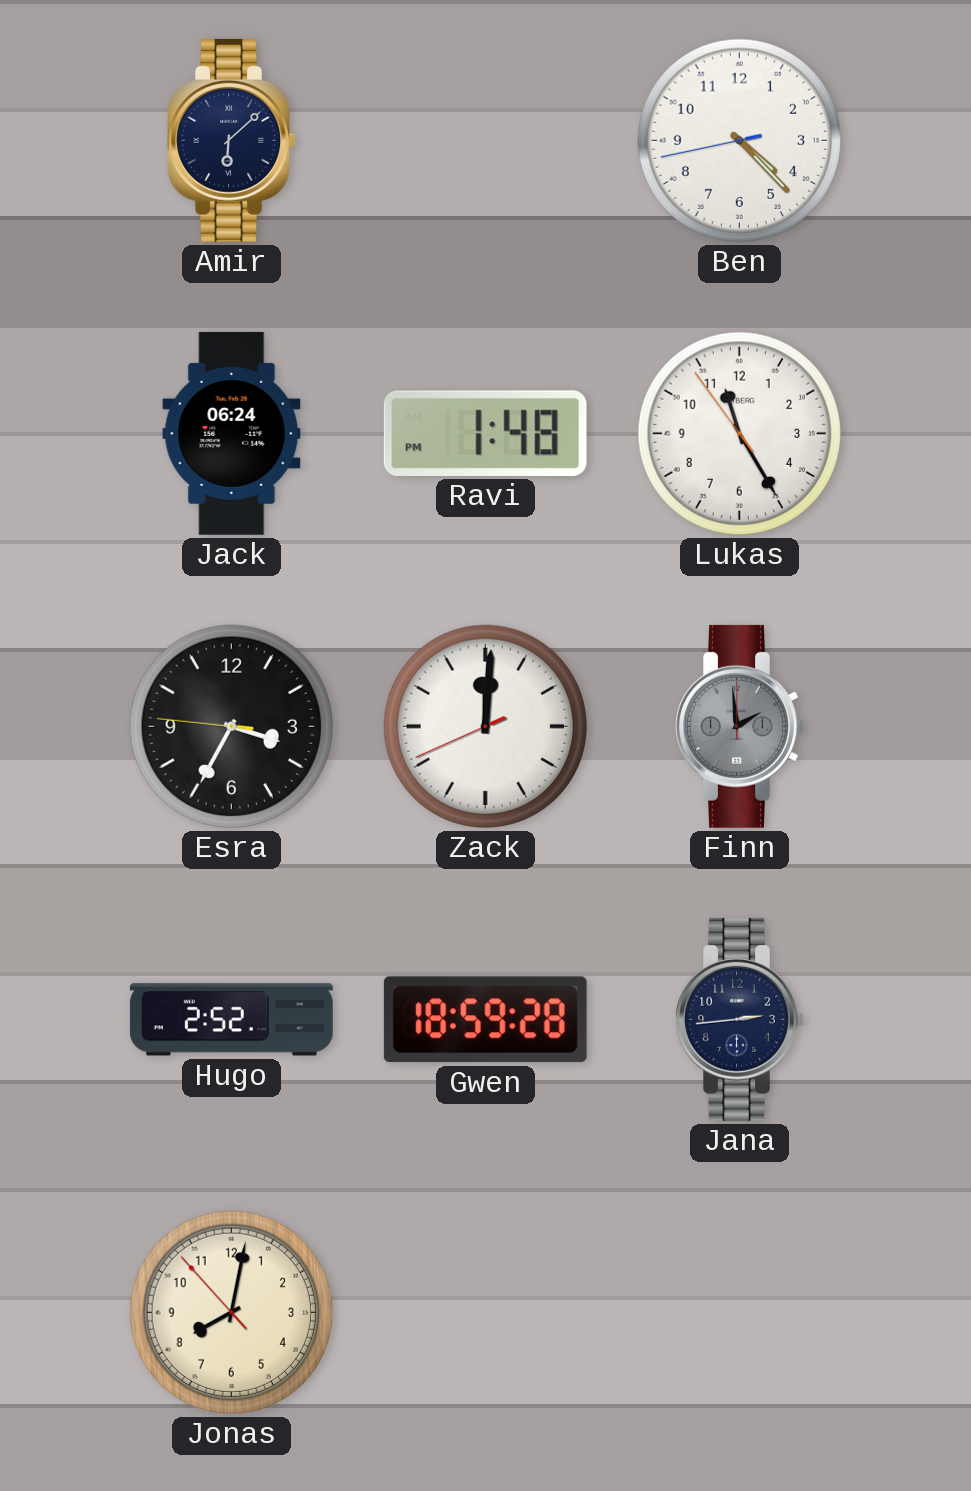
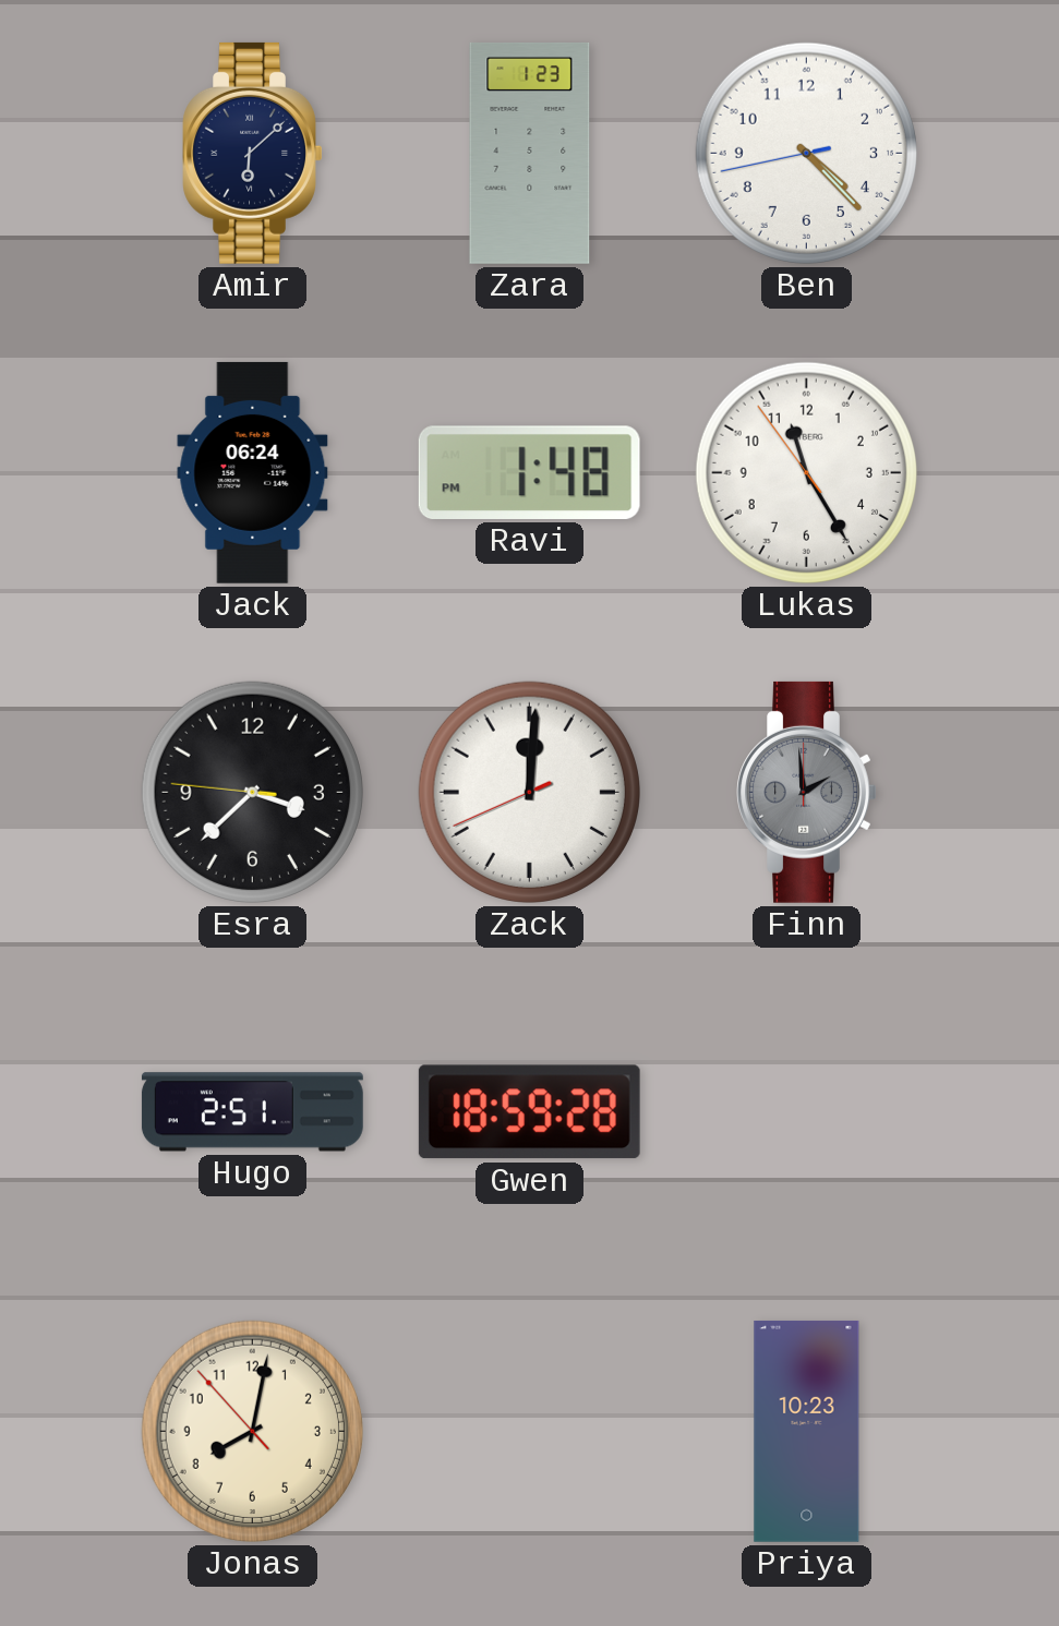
Zara: none -> 1:23 (530, 153)
Esra: 3:34 -> 3:37 (252, 792)
Hugo: 2:52 -> 2:51 (252, 1112)
Jana: 2:44 -> none (740, 1019)
Priya: none -> 10:23 (807, 1431)
